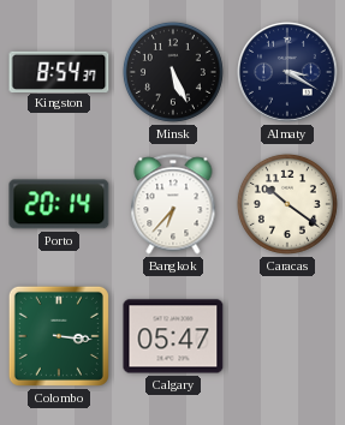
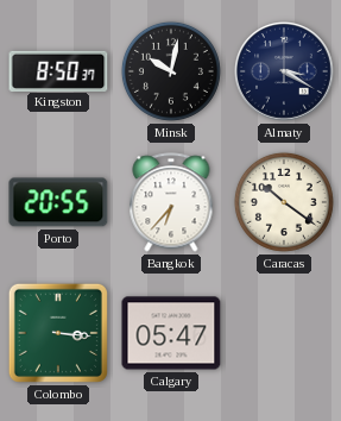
Kingston: 8:54 -> 8:50 (58, 70)
Minsk: 5:26 -> 10:02 (171, 71)
Porto: 20:14 -> 20:55 (58, 202)
